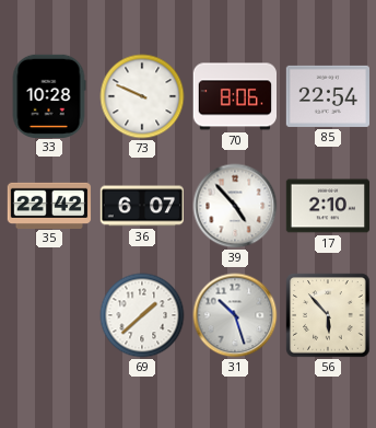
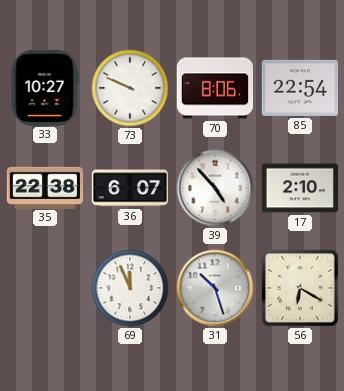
33: 10:28 -> 10:27 (45, 87)
35: 22:42 -> 22:38 (45, 187)
69: 1:38 -> 11:56 (130, 288)
56: 5:53 -> 6:20 (300, 288)
